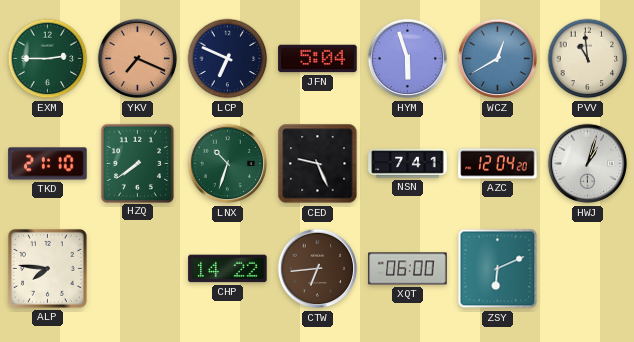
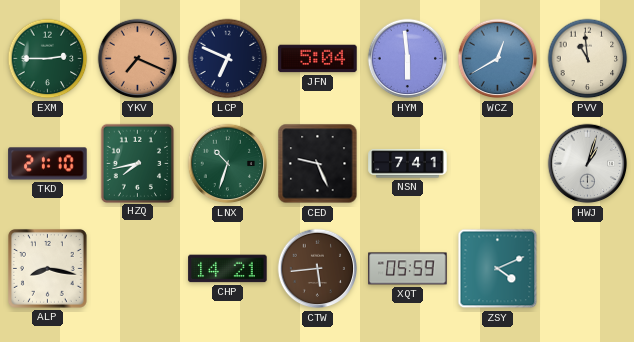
HYM: 5:57 -> 5:59 (408, 59)
HZQ: 7:39 -> 7:43 (137, 163)
AZC: 12:04 -> none (498, 164)
ALP: 7:46 -> 8:17 (47, 268)
CHP: 14:22 -> 14:21 (228, 269)
CTW: 6:44 -> 5:44 (318, 269)
XQT: 06:00 -> 05:59 (408, 269)
ZSY: 6:11 -> 4:11 (498, 269)
